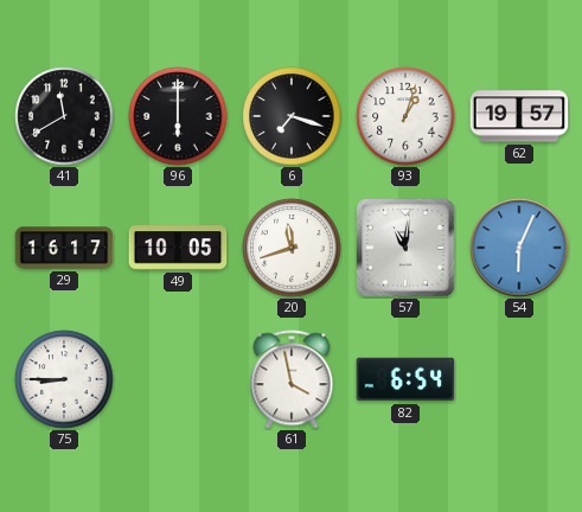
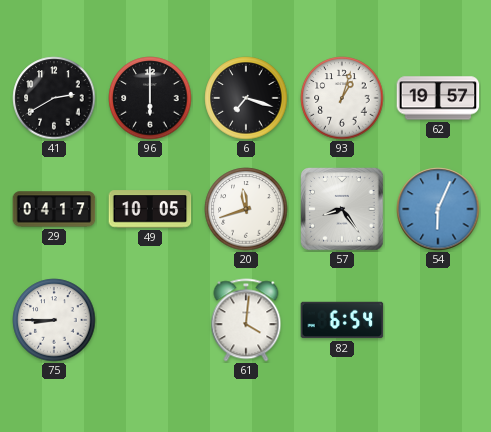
41: 11:40 -> 2:40 (54, 98)
29: 16:17 -> 04:17 (54, 209)
57: 11:01 -> 8:24 (342, 209)
61: 3:58 -> 4:01 (246, 320)
